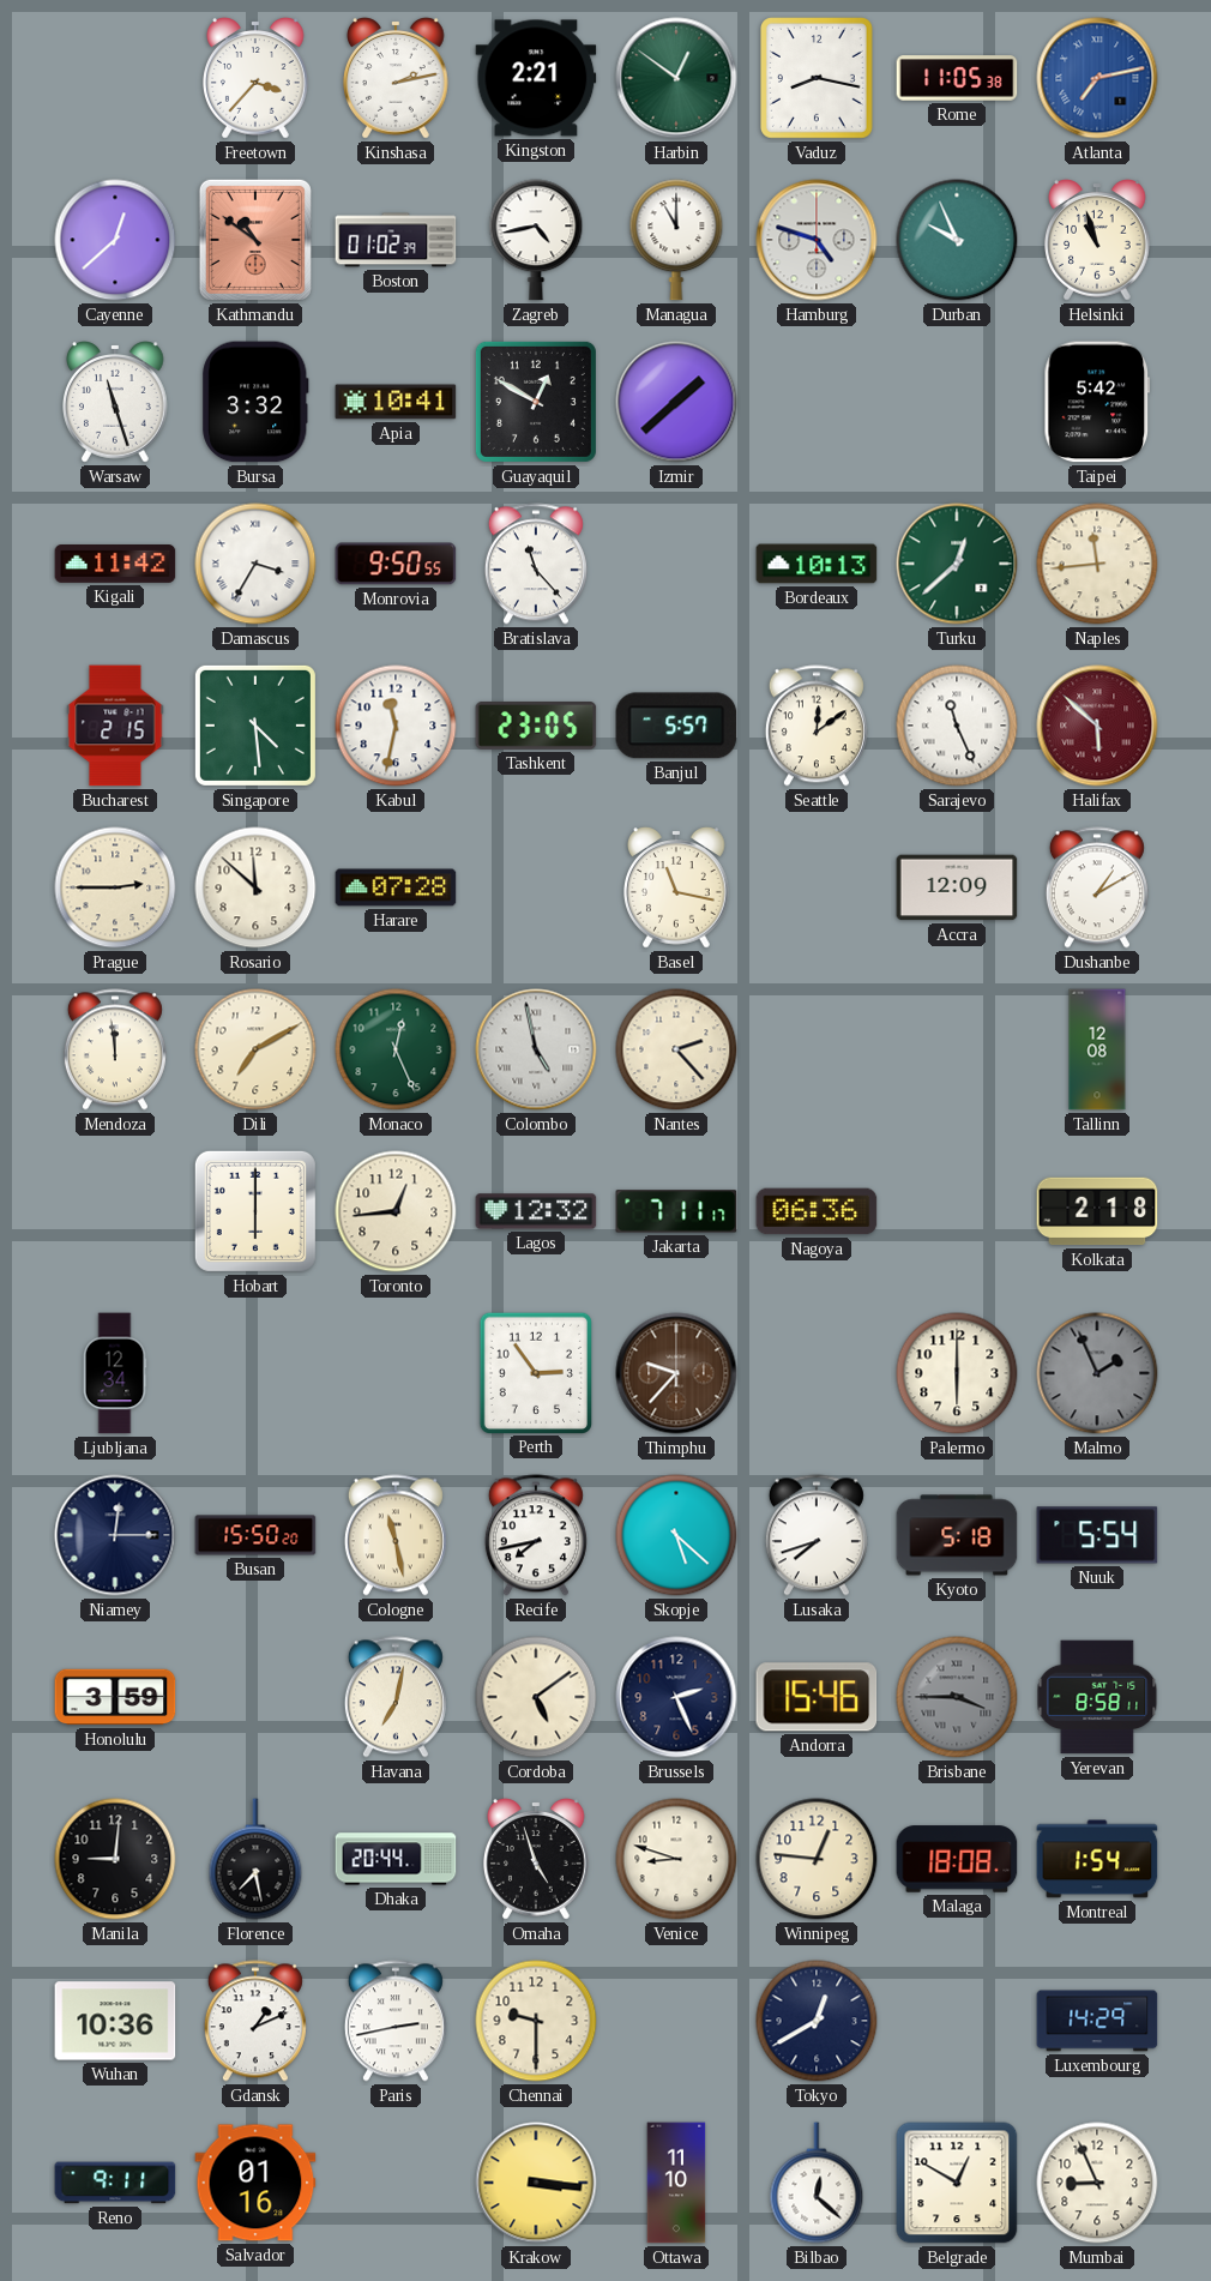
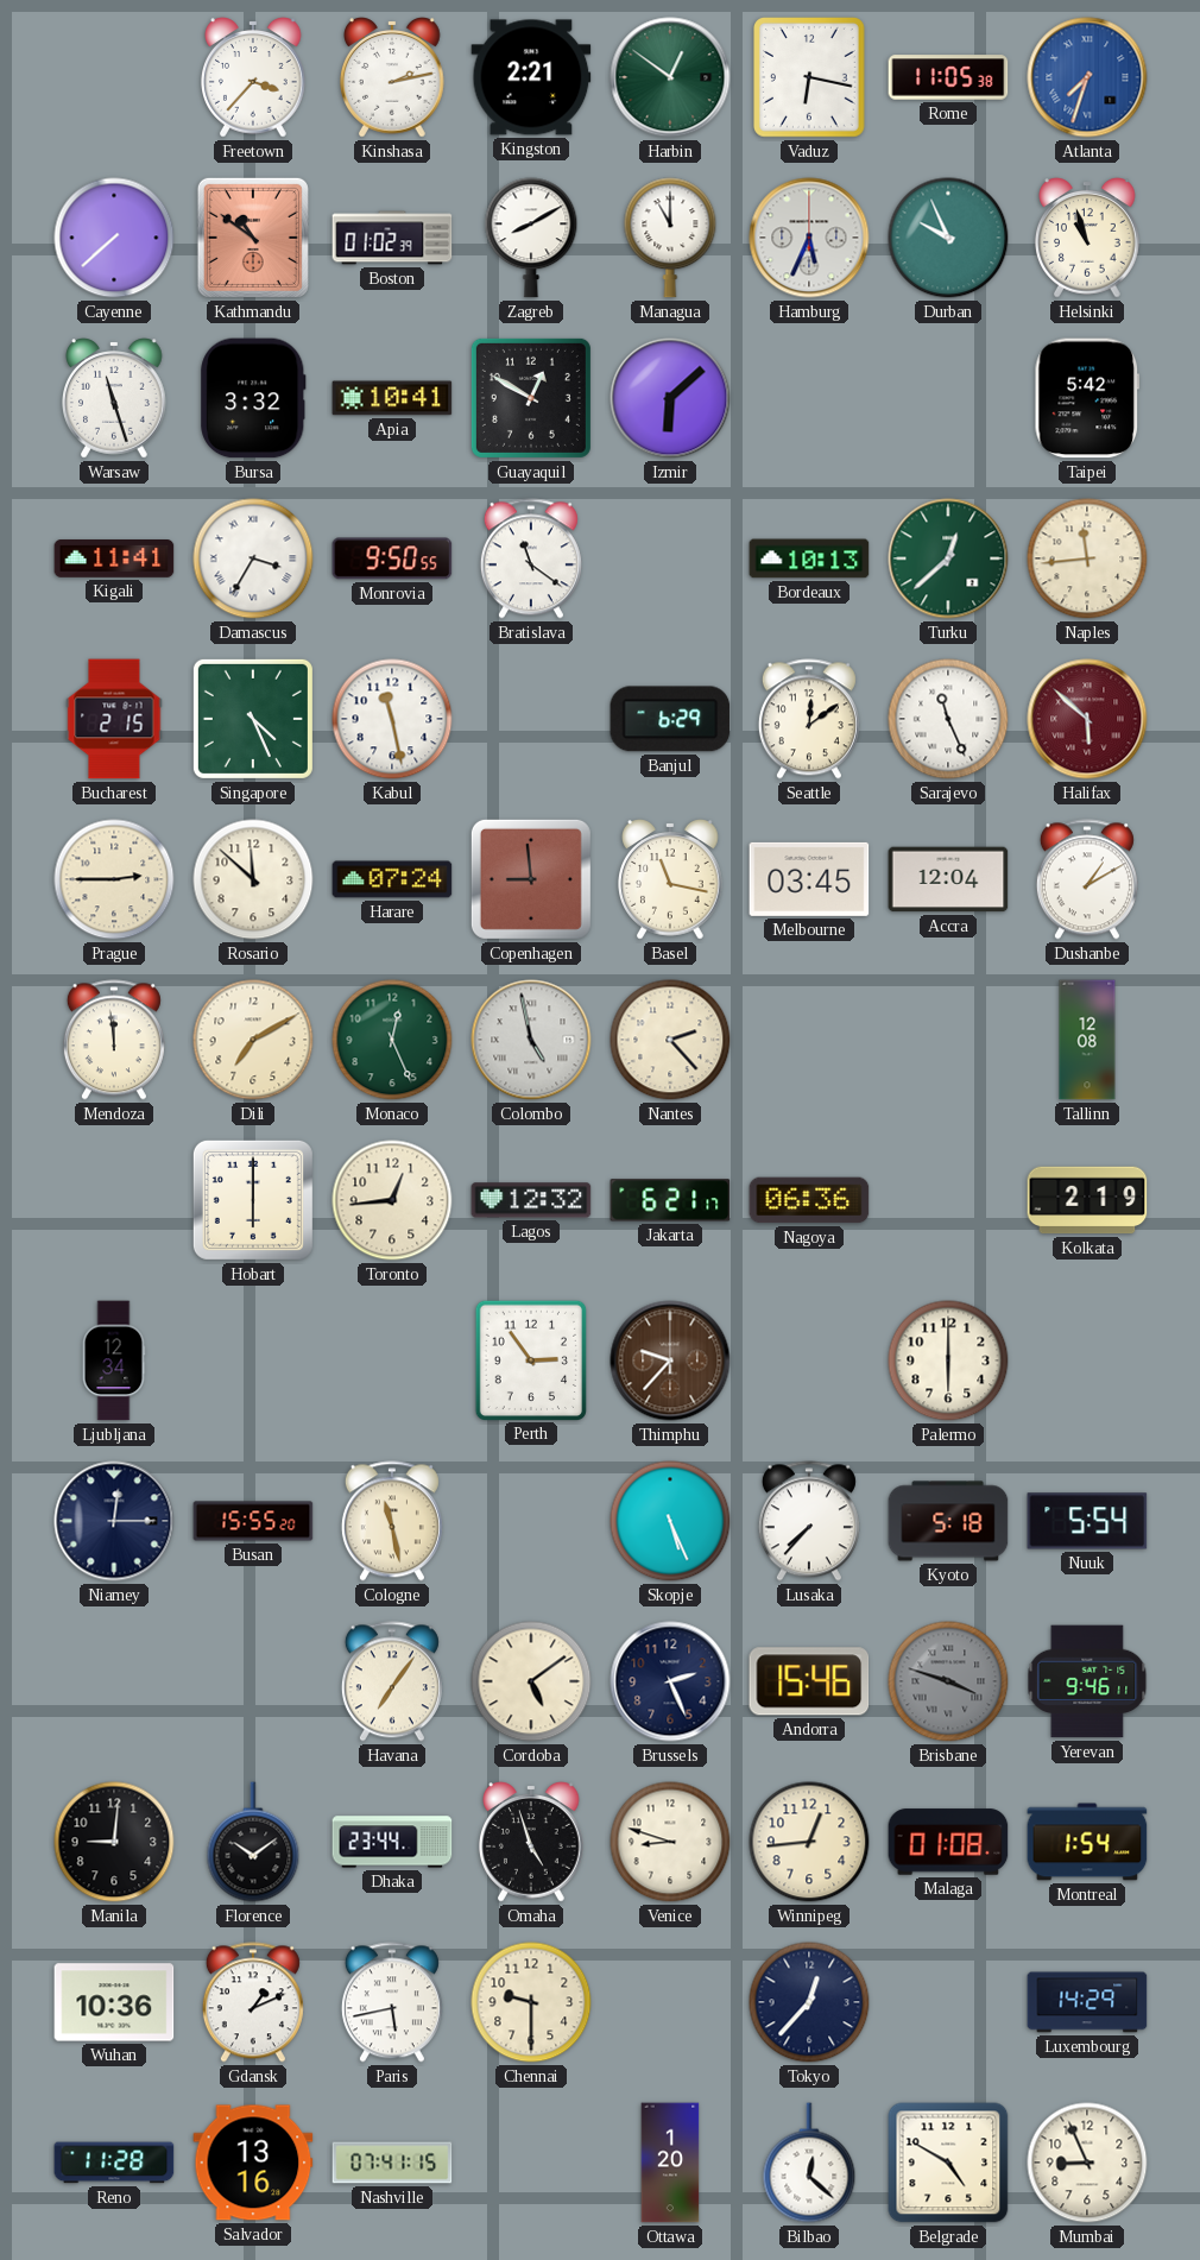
Vaduz: 8:17 -> 6:17 (810, 78)
Atlanta: 7:13 -> 7:33 (1087, 77)
Cayenne: 12:38 -> 7:38 (114, 238)
Zagreb: 4:43 -> 8:10 (531, 238)
Hamburg: 4:48 -> 5:34 (809, 238)
Izmir: 1:38 -> 6:08 (670, 398)
Kigali: 11:42 -> 11:41 (114, 560)
Bratislava: 11:23 -> 11:21 (531, 558)
Singapore: 4:29 -> 4:26 (253, 719)
Kabul: 11:32 -> 11:28 (392, 719)
Tashkent: 23:05 -> none (536, 727)
Banjul: 5:57 -> 6:29 (670, 719)
Harare: 07:28 -> 07:24 (392, 879)
Copenhagen: none -> 8:59 (531, 879)
Melbourne: none -> 03:45 (809, 879)
Accra: 12:09 -> 12:04 (948, 879)
Jakarta: 7:11 -> 6:21 (670, 1200)
Kolkata: 2:18 -> 2:19 (1087, 1200)
Malmo: 1:56 -> none (1097, 1373)
Busan: 15:50 -> 15:55 (253, 1521)
Recife: 7:43 -> none (536, 1535)
Skopje: 5:22 -> 5:26 (670, 1521)
Lusaka: 7:42 -> 7:37 (809, 1521)
Honolulu: 3:59 -> none (115, 1697)
Havana: 7:02 -> 7:06 (392, 1681)
Brisbane: 3:45 -> 3:48 (948, 1681)
Yerevan: 8:58 -> 9:46 (1087, 1681)
Florence: 7:28 -> 10:09 (253, 1842)
Dhaka: 20:44 -> 23:44 (392, 1842)
Winnipeg: 12:46 -> 12:44 (809, 1842)
Malaga: 18:08 -> 01:08 (948, 1842)
Paris: 2:43 -> 5:43 (392, 2002)
Tokyo: 12:40 -> 12:37 (809, 2002)
Reno: 9:11 -> 11:28 (114, 2163)
Salvador: 01:16 -> 13:16 (253, 2163)
Nashville: none -> 07:41 (392, 2163)
Krakow: 3:16 -> none (536, 2183)
Ottawa: 11:10 -> 1:20 (670, 2163)
Belgrade: 12:50 -> 4:50 (948, 2163)
